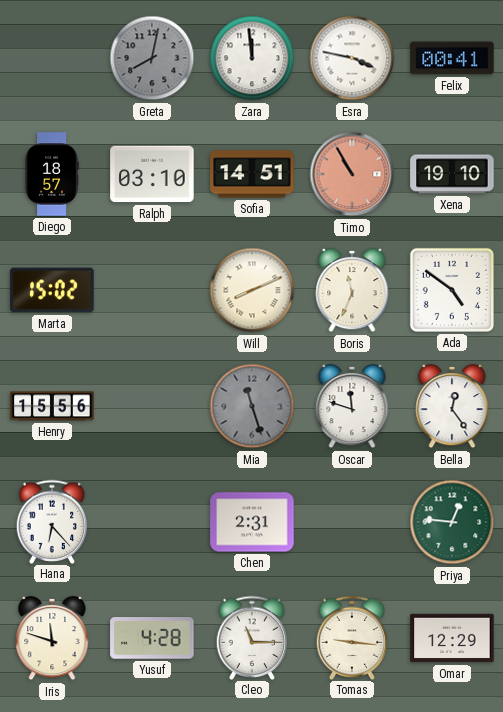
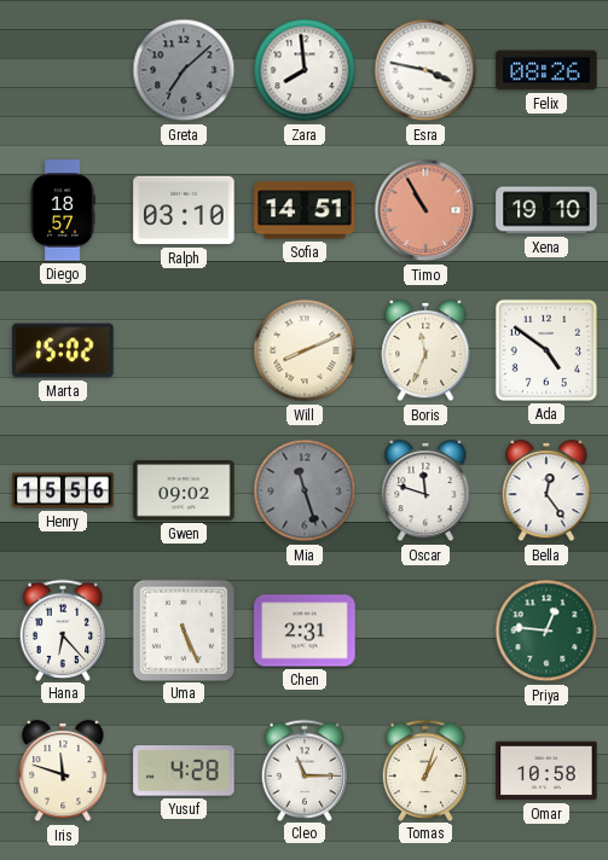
Greta: 8:02 -> 7:08 (184, 70)
Zara: 11:59 -> 7:59 (305, 70)
Felix: 00:41 -> 08:26 (546, 70)
Gwen: none -> 09:02 (184, 490)
Uma: none -> 5:26 (183, 629)
Tomas: 9:16 -> 1:03 (425, 769)
Omar: 12:29 -> 10:58 (546, 771)
